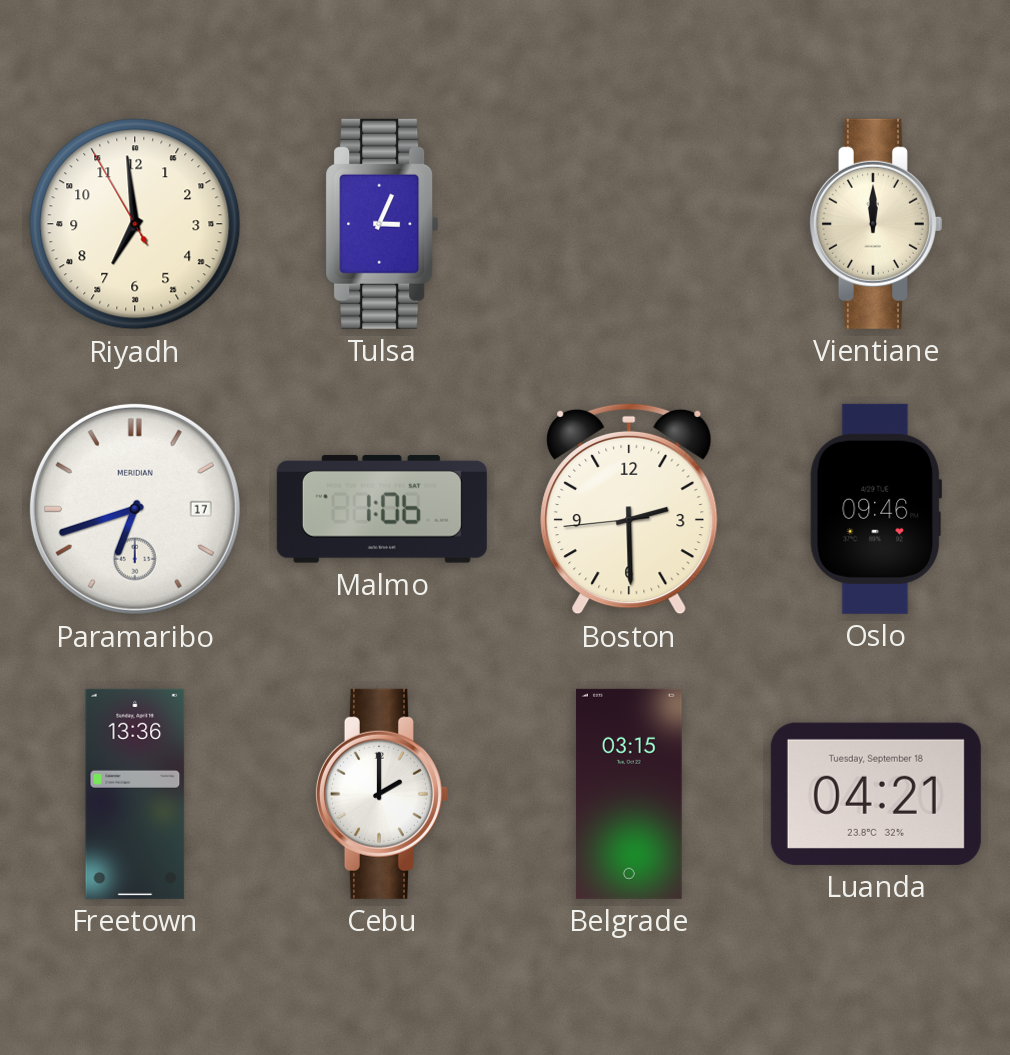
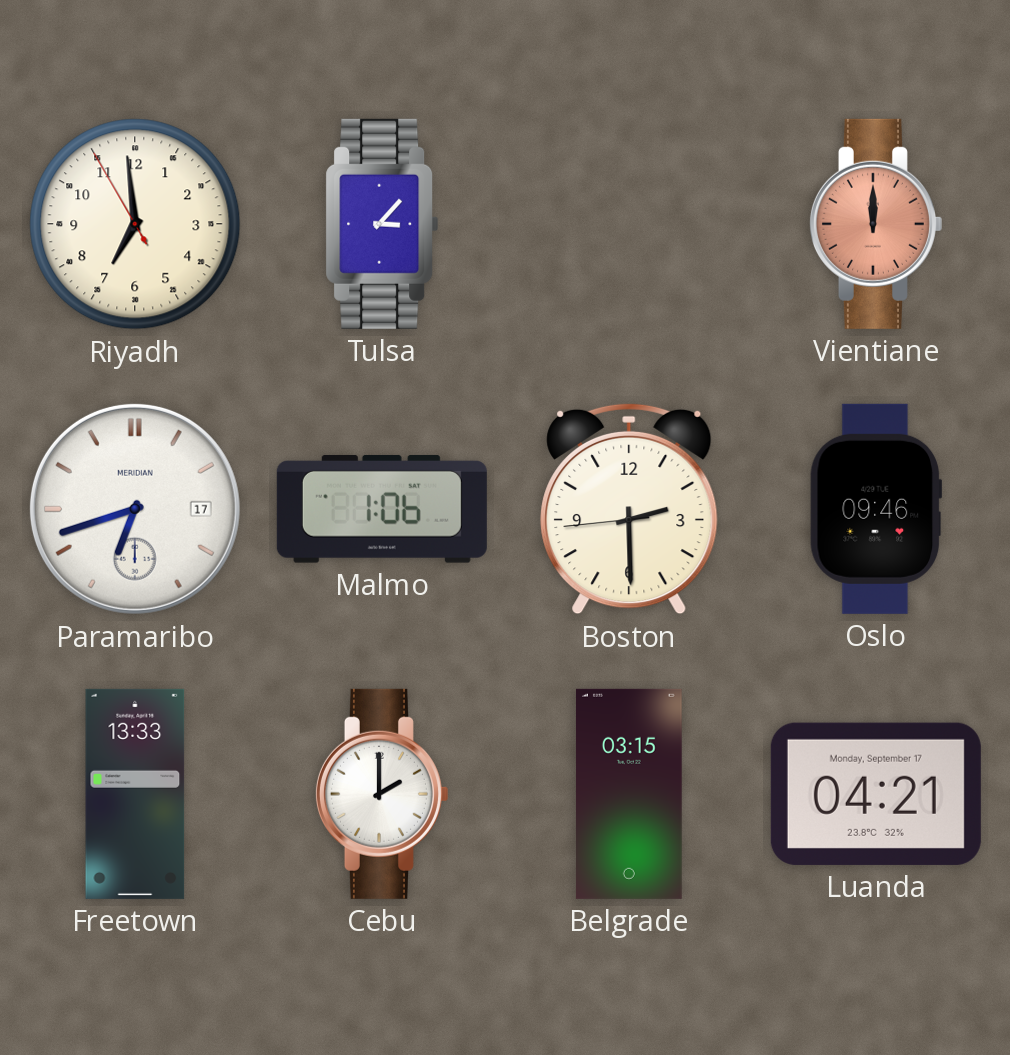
Tulsa: 3:04 -> 3:07 (382, 224)
Vientiane dial: cream -> salmon (875, 224)
Freetown: 13:36 -> 13:33 (135, 794)
Luanda date: Tuesday, September 18 -> Monday, September 17 (876, 794)
